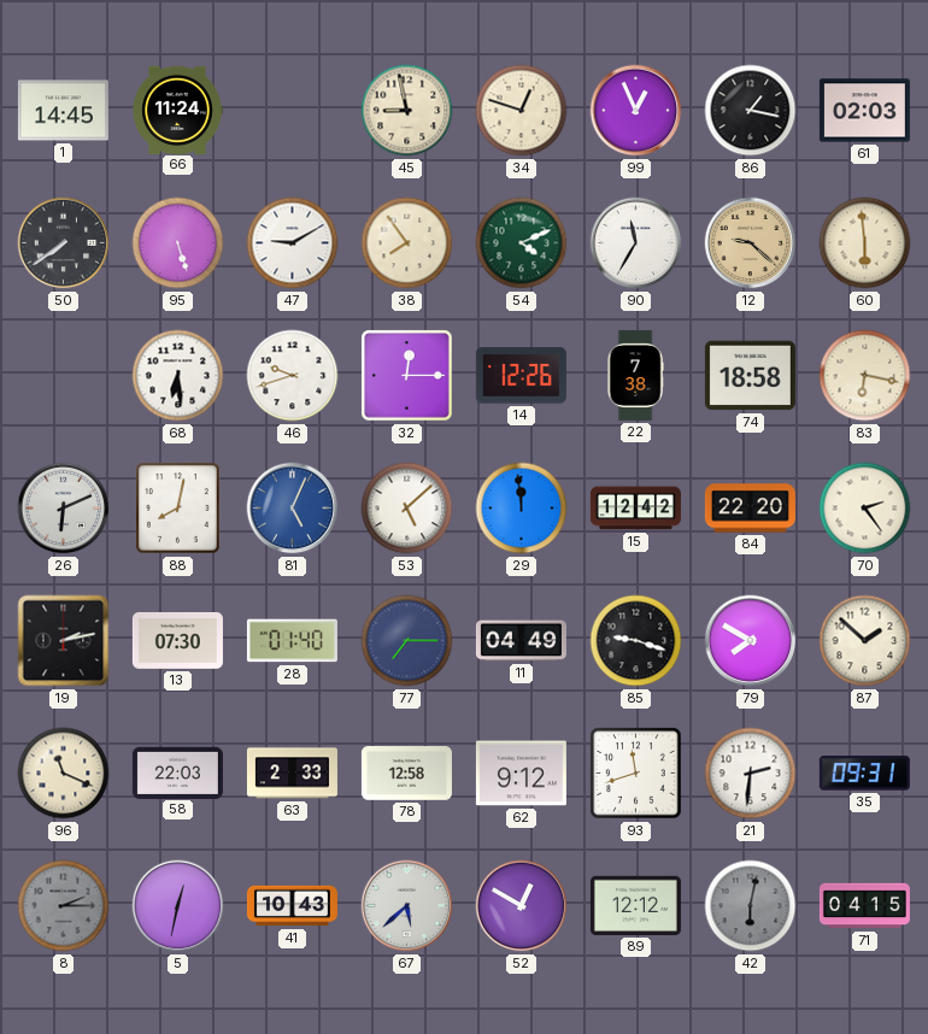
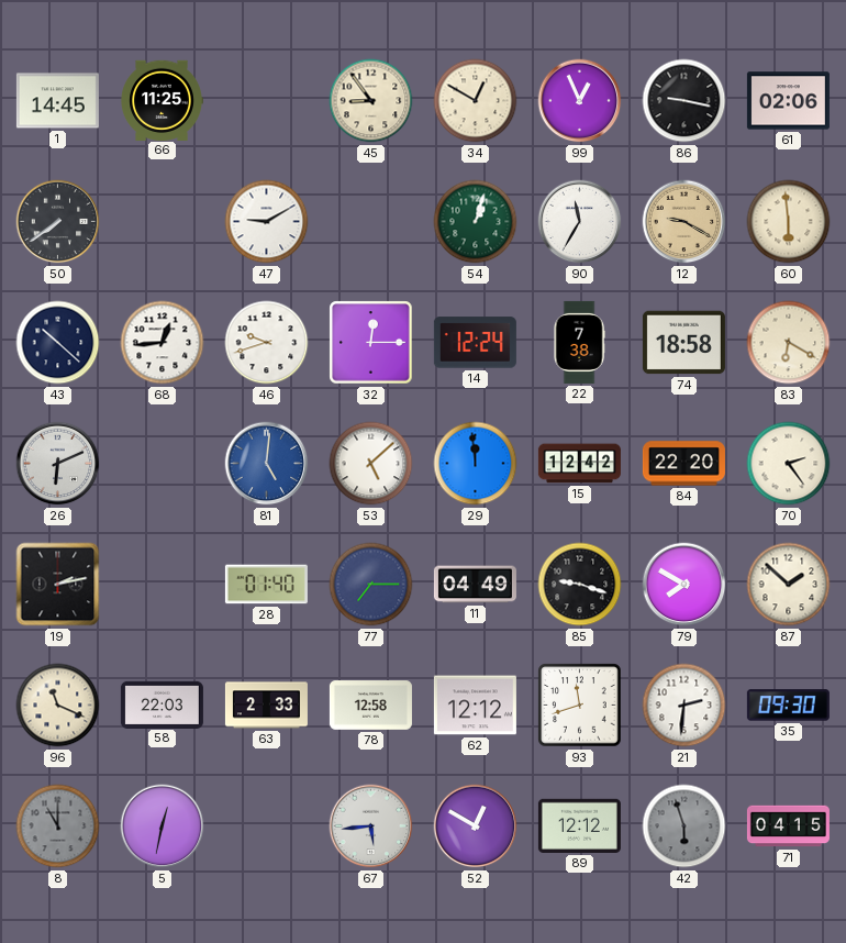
66: 11:24 -> 11:25 (162, 100)
45: 8:58 -> 8:54 (371, 101)
34: 12:48 -> 12:50 (476, 101)
86: 1:17 -> 9:17 (684, 101)
61: 02:03 -> 02:06 (788, 101)
95: 5:27 -> none (178, 243)
38: 7:54 -> none (407, 243)
54: 4:11 -> 1:03 (476, 222)
12: 9:22 -> 9:20 (684, 222)
43: none -> 10:22 (58, 343)
68: 6:29 -> 12:44 (163, 343)
14: 12:26 -> 12:24 (475, 343)
83: 6:17 -> 6:20 (789, 343)
88: 8:02 -> none (178, 509)
81: 5:04 -> 5:01 (267, 464)
13: 07:30 -> none (177, 640)
62: 9:12 -> 12:12 (475, 706)
35: 09:31 -> 09:30 (788, 706)
8: 2:15 -> 11:00 (58, 826)
41: 10:43 -> none (292, 906)
67: 5:38 -> 5:44 (371, 826)
42: 6:02 -> 5:57 (684, 826)
